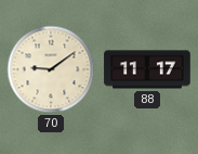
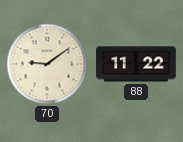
88: 11:17 -> 11:22 (136, 64)
